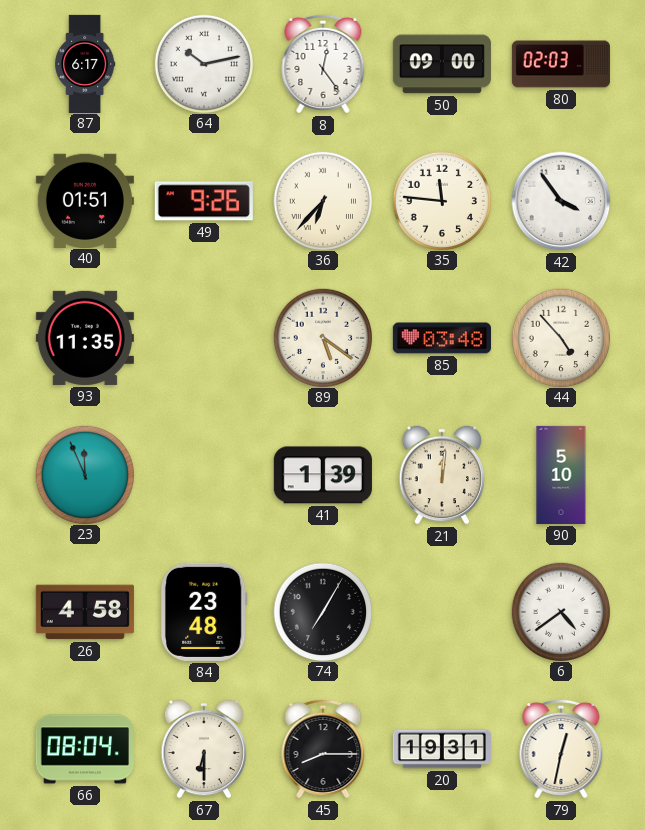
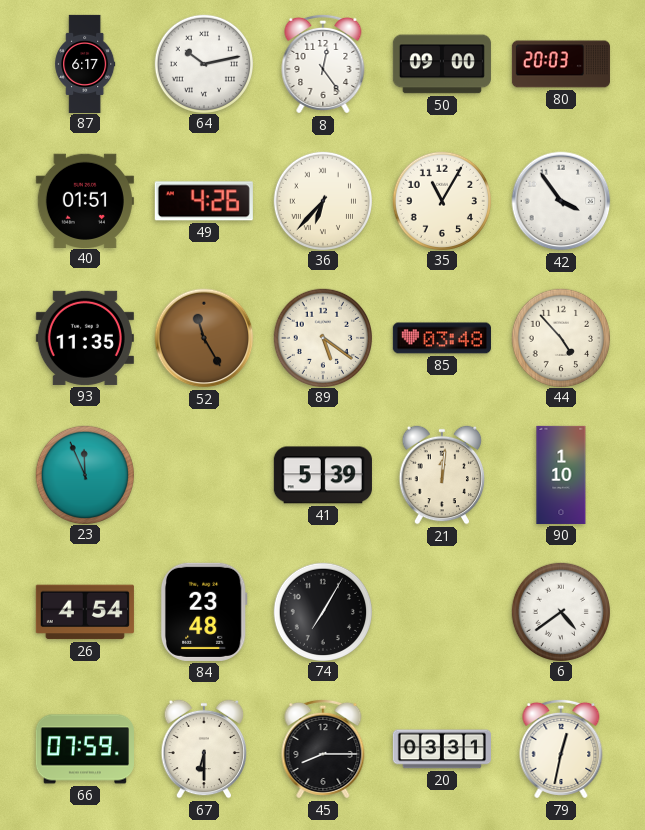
80: 02:03 -> 20:03 (561, 64)
49: 9:26 -> 4:26 (204, 201)
35: 11:46 -> 11:05 (441, 200)
52: none -> 11:25 (204, 338)
41: 1:39 -> 5:39 (323, 475)
90: 5:10 -> 1:10 (561, 475)
26: 4:58 -> 4:54 (85, 612)
66: 08:04 -> 07:59 (85, 749)
20: 19:31 -> 03:31 (442, 749)
